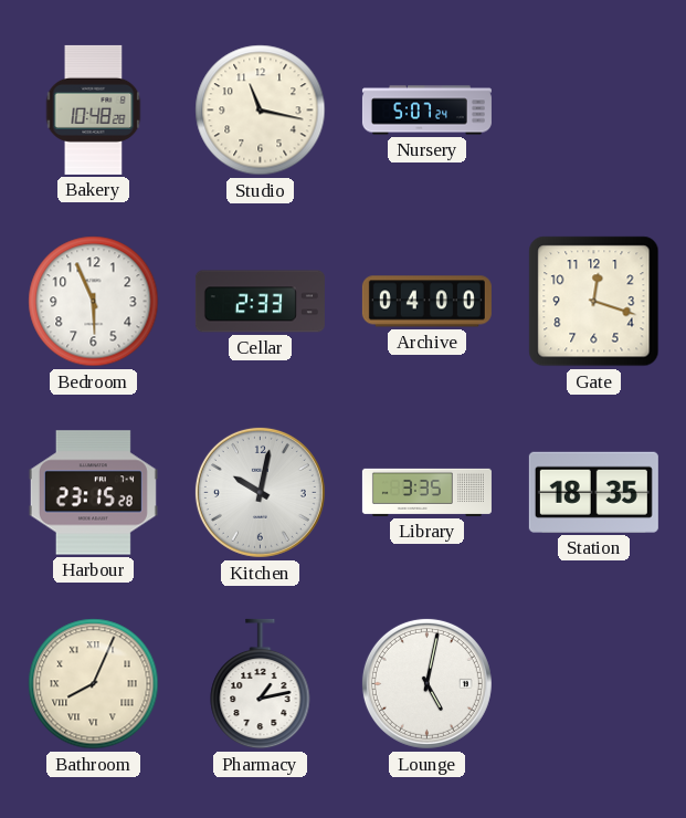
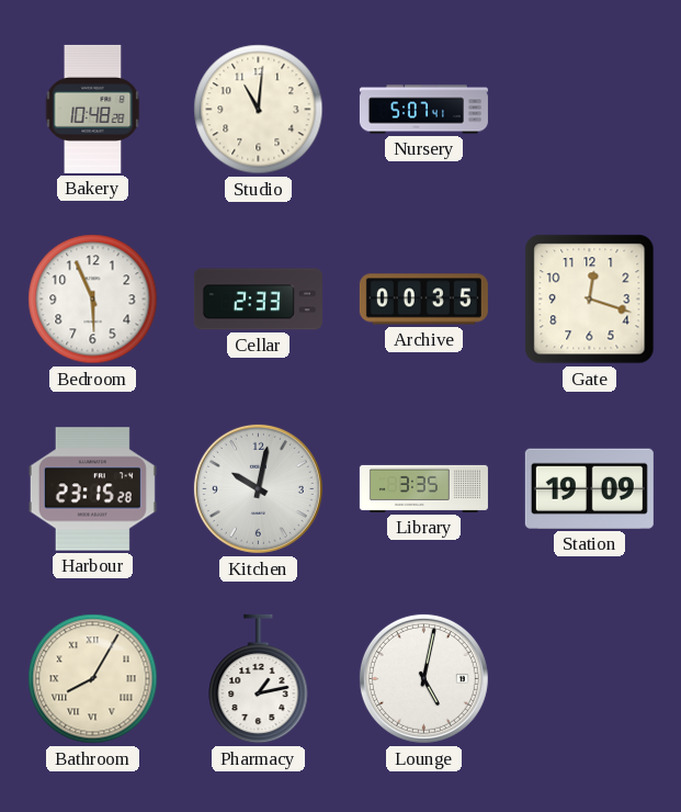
Studio: 11:17 -> 11:01 (259, 110)
Nursery: 5:07:24 -> 5:07:41 (423, 110)
Archive: 04:00 -> 00:35 (423, 300)
Station: 18:35 -> 19:09 (589, 488)
Bathroom: 8:04 -> 8:05 (93, 679)
